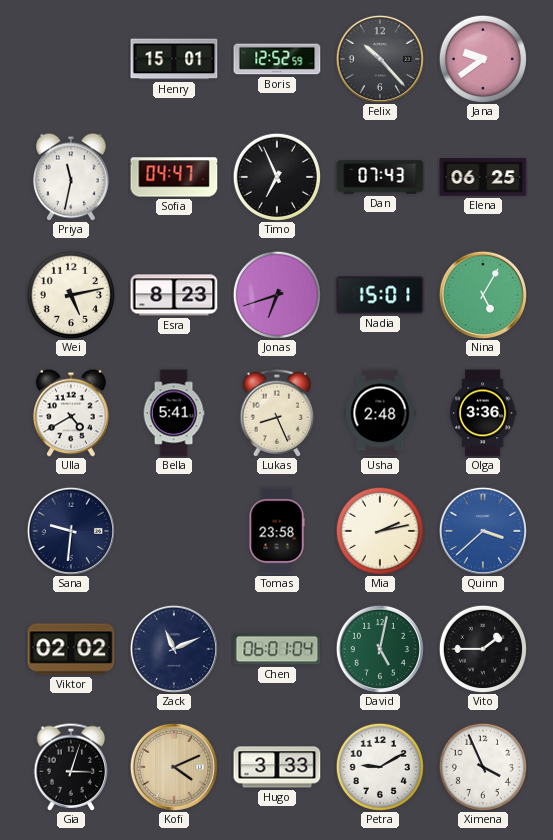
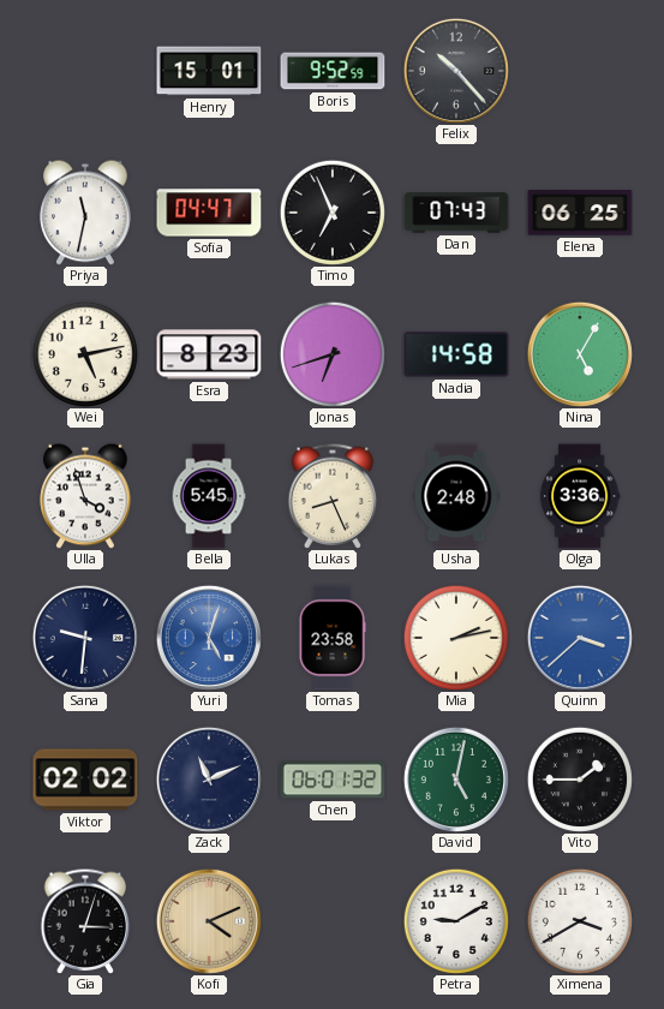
Boris: 12:52 -> 9:52 (333, 71)
Jana: 9:39 -> none (483, 59)
Nadia: 15:01 -> 14:58 (456, 354)
Ulla: 4:40 -> 3:57 (85, 496)
Bella: 5:41 -> 5:45 (209, 496)
Yuri: none -> 5:03 (209, 638)
Chen: 06:01:04 -> 06:01:32 (333, 780)
Hugo: 3:33 -> none (277, 767)
Ximena: 3:56 -> 3:40 (580, 921)
